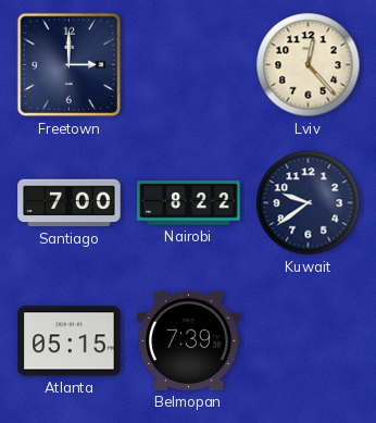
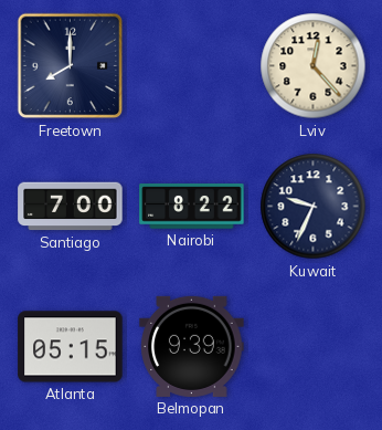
Freetown: 3:00 -> 8:00 (71, 66)
Kuwait: 9:39 -> 9:34 (314, 207)
Belmopan: 7:39 -> 9:39 (192, 346)
